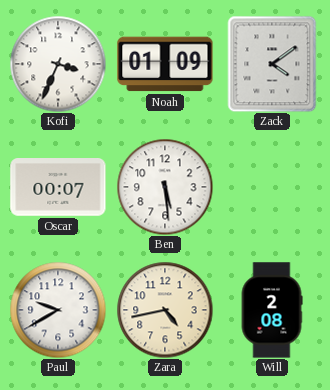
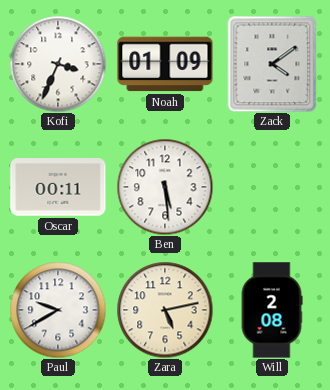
Oscar: 00:07 -> 00:11 (58, 188)
Zara: 4:43 -> 5:13 (165, 310)
